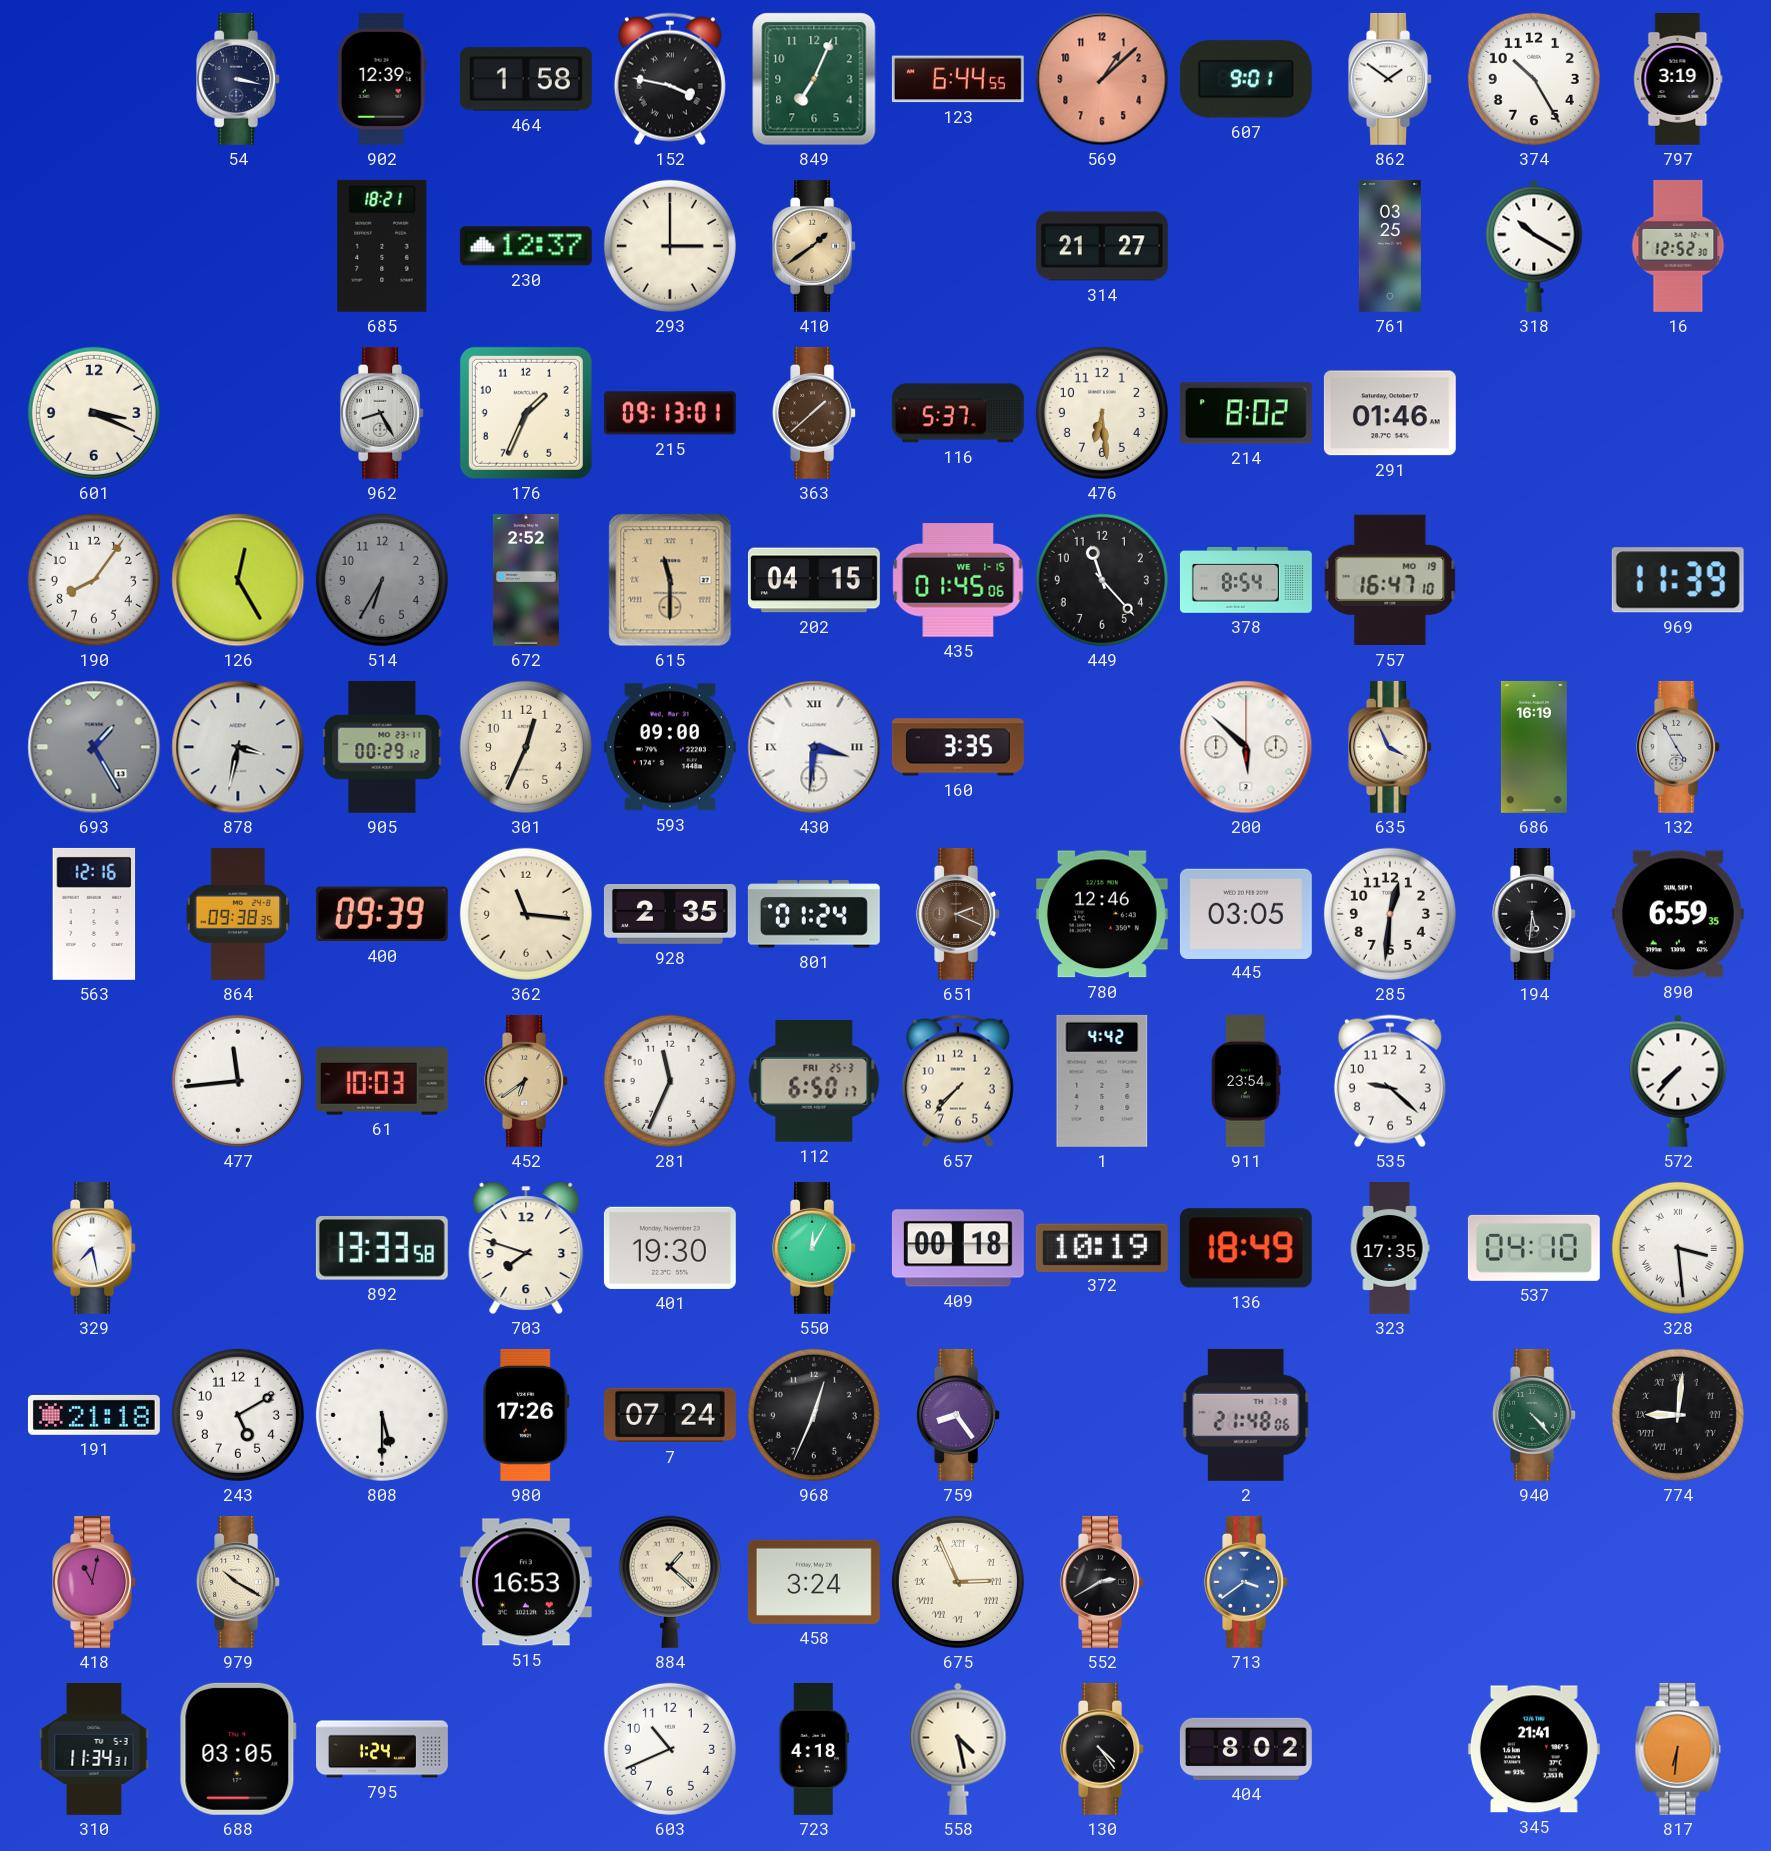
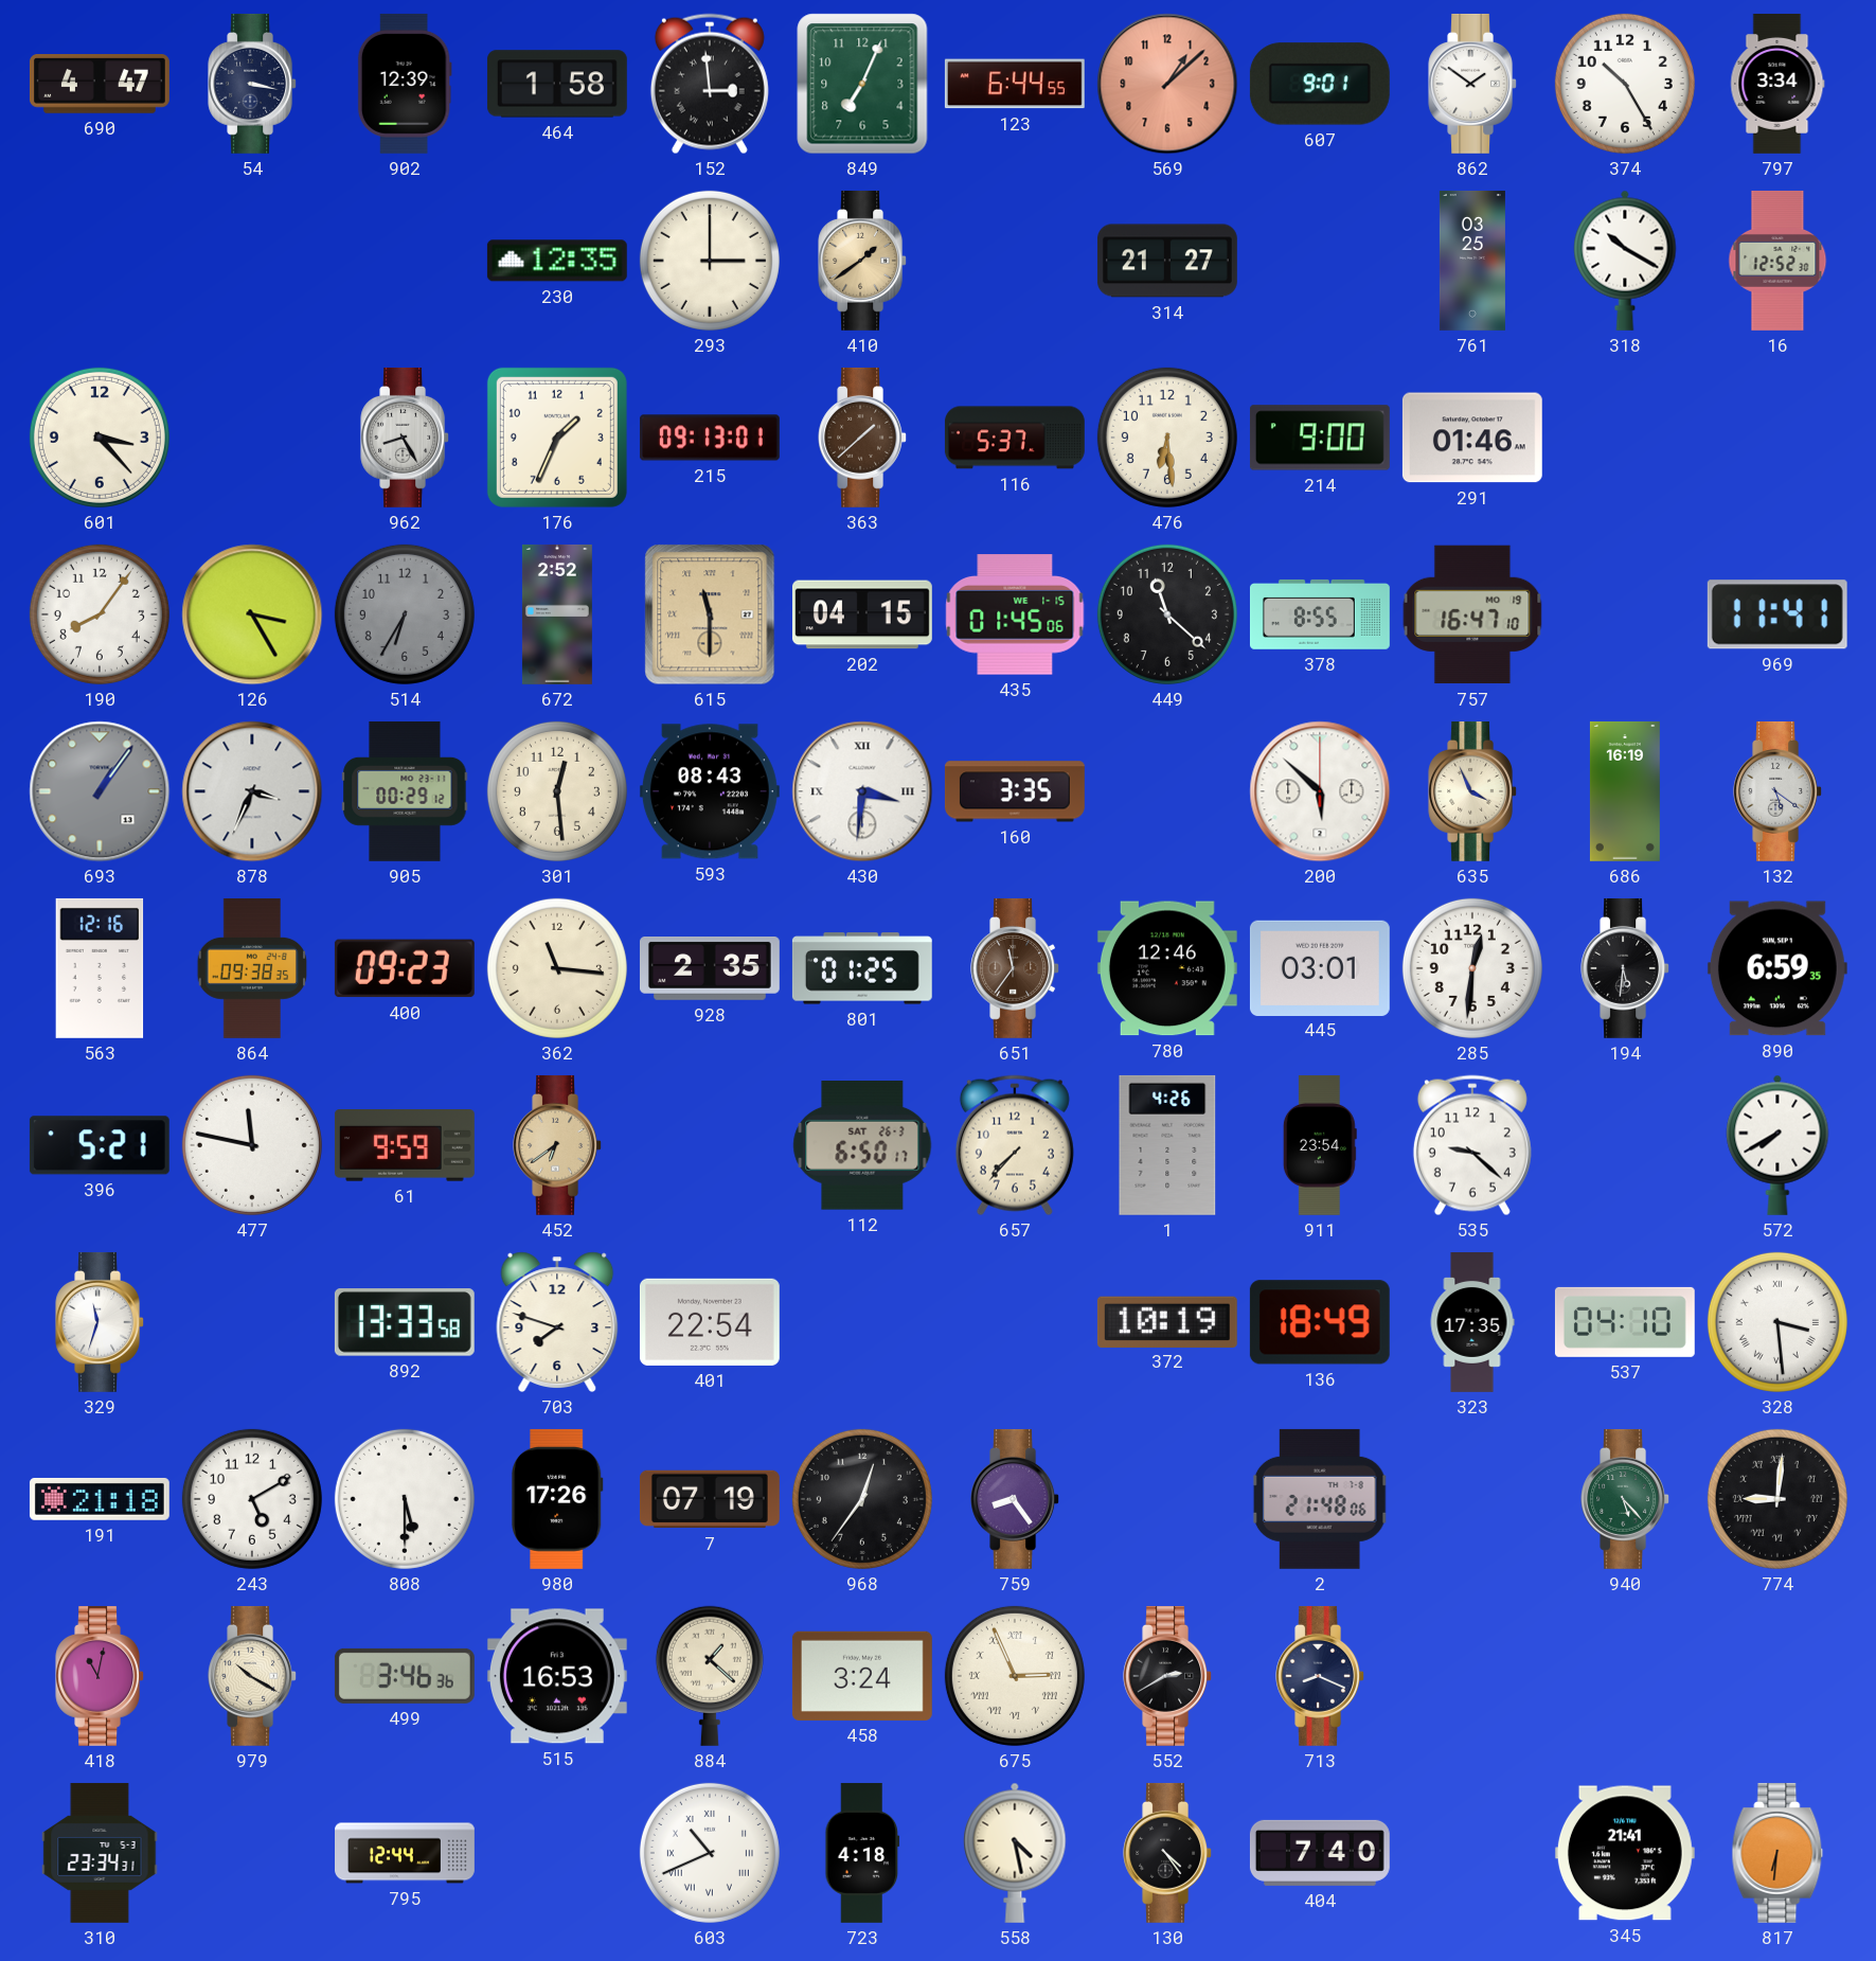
690: none -> 4:47 (100, 84)
152: 3:47 -> 2:59 (710, 84)
797: 3:19 -> 3:34 (1777, 84)
685: 18:21 -> none (382, 246)
230: 12:37 -> 12:35 (557, 261)
601: 3:19 -> 3:23 (100, 438)
214: 8:02 -> 9:00 (1320, 438)
126: 12:25 -> 3:25 (252, 614)
449: 11:23 -> 11:22 (1167, 614)
378: 8:54 -> 8:55 (1320, 614)
969: 11:39 -> 11:41 (1777, 614)
693: 1:25 -> 1:06 (100, 791)
878: 3:32 -> 3:34 (252, 791)
301: 12:34 -> 12:29 (557, 791)
593: 09:00 -> 08:43 (710, 791)
132: 4:55 -> 5:21 (1777, 791)
400: 09:39 -> 09:23 (405, 968)
801: 01:24 -> 01:25 (862, 968)
651: 2:19 -> 11:36 (1015, 968)
445: 03:05 -> 03:01 (1320, 967)
396: none -> 5:21 (100, 1145)
477: 11:44 -> 11:47 (252, 1145)
61: 10:03 -> 9:59 (405, 1146)
281: 11:34 -> none (670, 1081)
112 date: FRI 25-3 -> SAT 26-3 (862, 1145)
1: 4:42 -> 4:26 (1167, 1145)
572: 7:37 -> 7:40 (1777, 1145)
329: 7:28 -> 11:33 (100, 1322)
401: 19:30 -> 22:54 (710, 1322)
550: 12:05 -> none (814, 1248)
409: 00:18 -> none (958, 1248)
7: 07:24 -> 07:19 (710, 1499)
968: 12:34 -> 12:36 (862, 1499)
940: 4:23 -> 5:23 (1625, 1499)
499: none -> 3:46 (405, 1676)
713: 3:39 -> 8:19 (1320, 1676)
713 dial: blue -> navy (1320, 1676)
310: 11:34 -> 23:34 (100, 1853)
688: 03:05 -> none (238, 1749)
795: 1:24 -> 12:44 (406, 1853)
603 numerals: Arabic -> Roman (710, 1853)
404: 8:02 -> 7:40 (1320, 1853)
